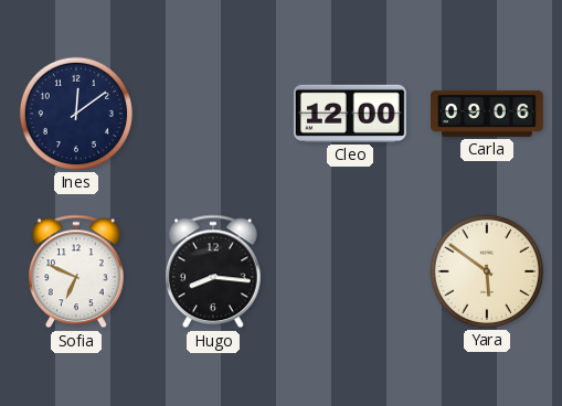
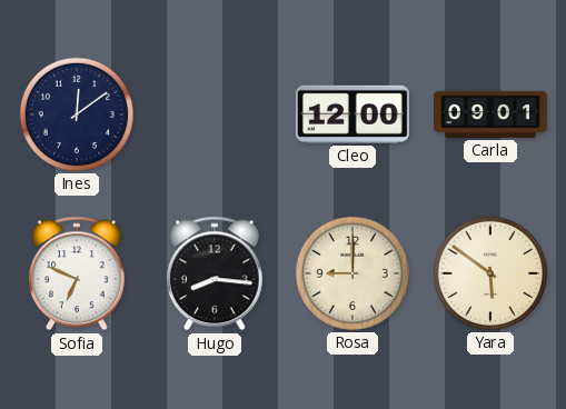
Carla: 09:06 -> 09:01 (491, 114)
Rosa: none -> 9:00 (352, 273)
